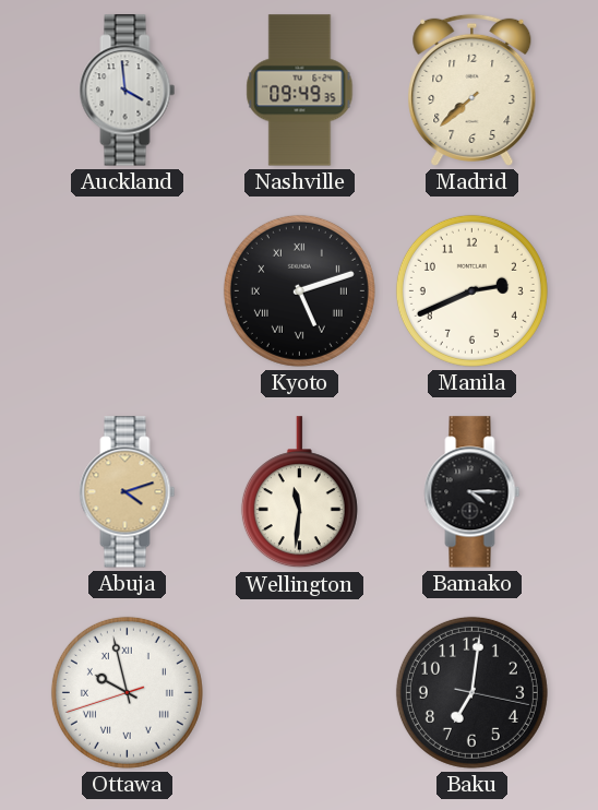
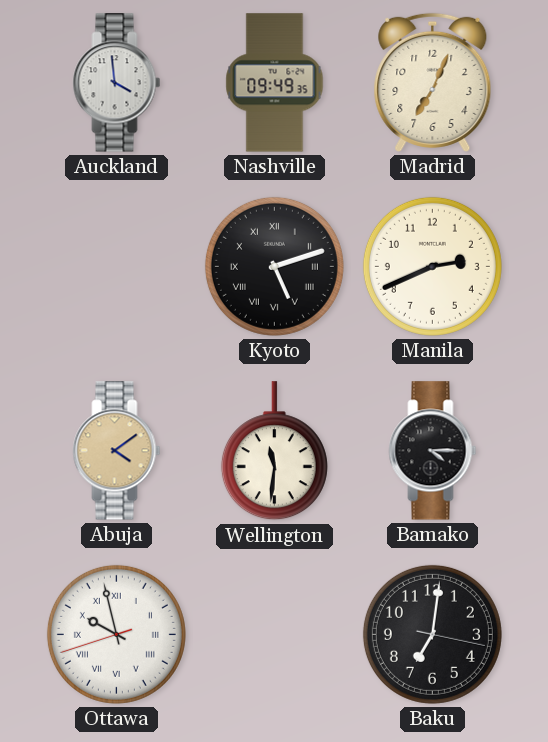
Madrid: 7:38 -> 7:04 (433, 82)
Abuja: 4:12 -> 4:09 (117, 451)
